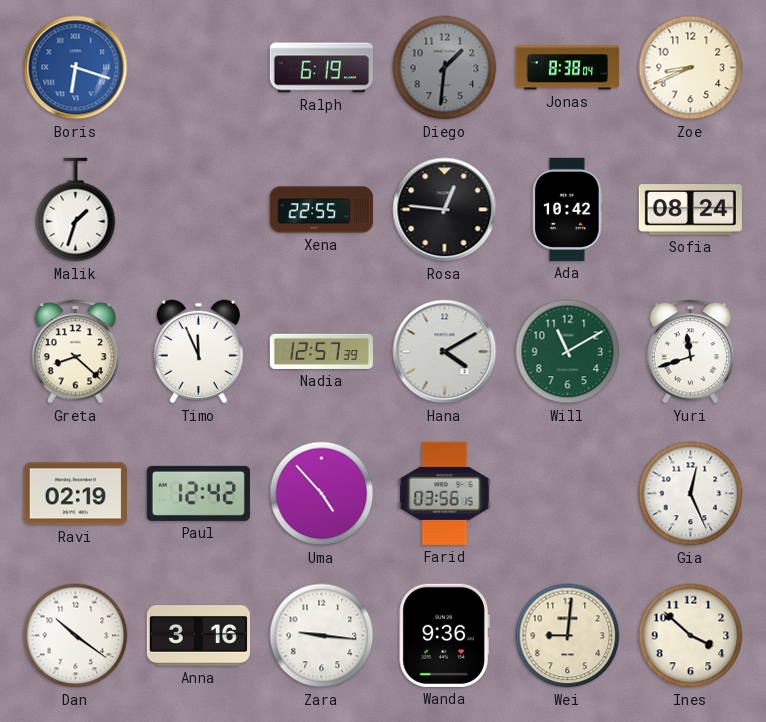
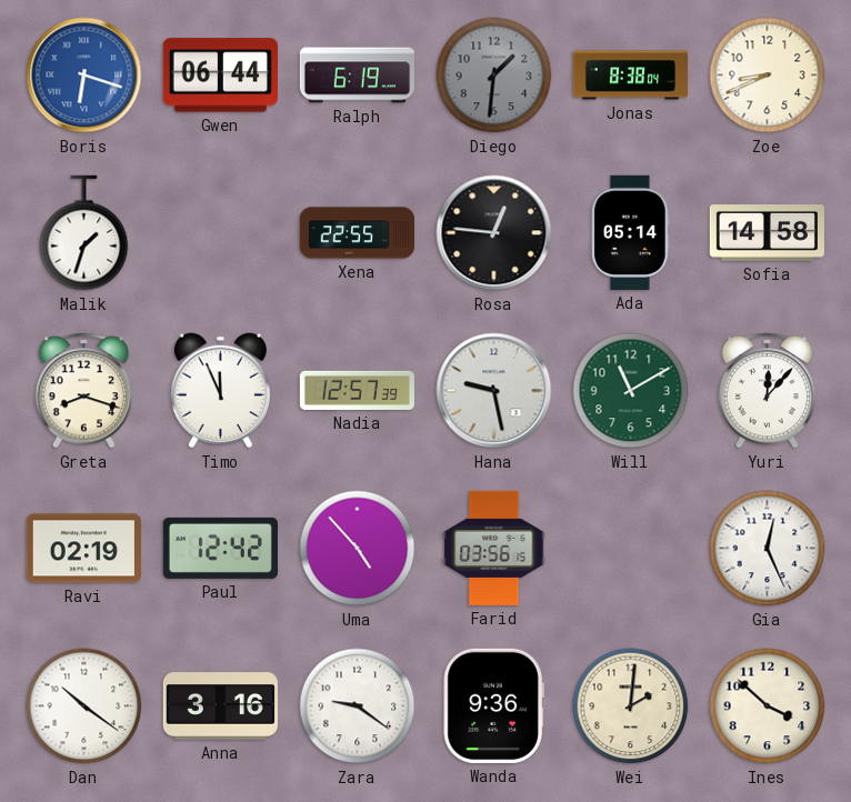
Gwen: none -> 06:44 (220, 76)
Ada: 10:42 -> 05:14 (631, 232)
Sofia: 08:24 -> 14:58 (767, 233)
Greta: 8:22 -> 8:18 (83, 391)
Hana: 4:10 -> 9:28 (494, 391)
Yuri: 11:42 -> 12:07 (767, 391)
Zara: 9:16 -> 9:21 (358, 706)
Wei: 9:01 -> 2:01 (631, 706)
